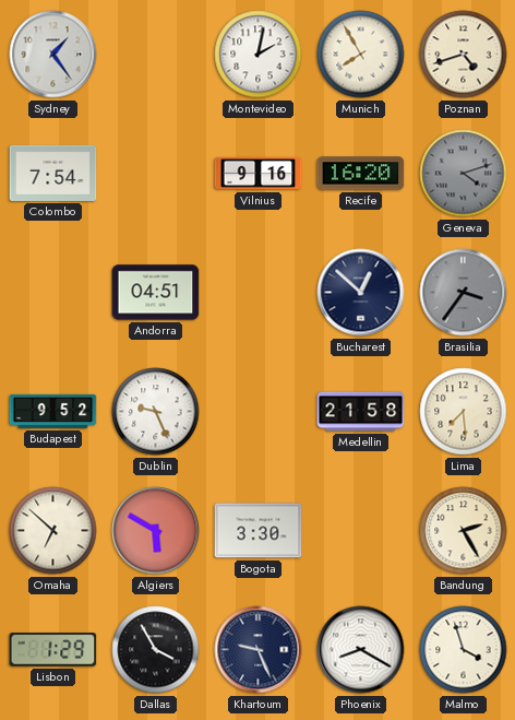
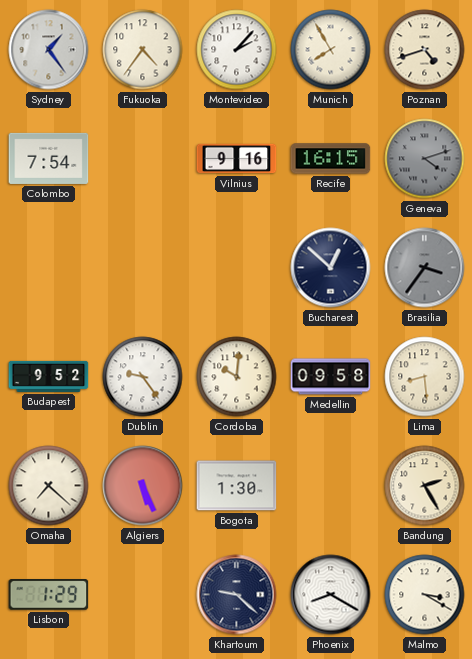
Fukuoka: none -> 4:36 (143, 50)
Montevideo: 2:02 -> 2:07 (237, 50)
Recife: 16:20 -> 16:15 (331, 159)
Andorra: 04:51 -> none (156, 293)
Dublin: 9:26 -> 9:24 (143, 377)
Cordoba: none -> 10:01 (237, 377)
Medellin: 21:58 -> 09:58 (331, 377)
Lima: 7:29 -> 8:29 (425, 377)
Omaha: 6:52 -> 7:22 (49, 486)
Algiers: 5:50 -> 5:26 (143, 486)
Bogota: 3:30 -> 1:30 (237, 486)
Dallas: 3:55 -> none (156, 650)
Khartoum: 9:26 -> 9:22 (237, 595)
Malmo: 3:57 -> 3:20 (425, 595)
